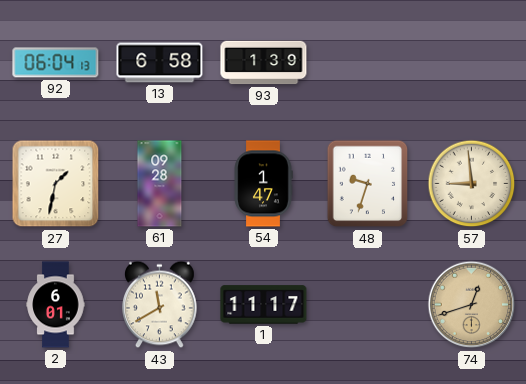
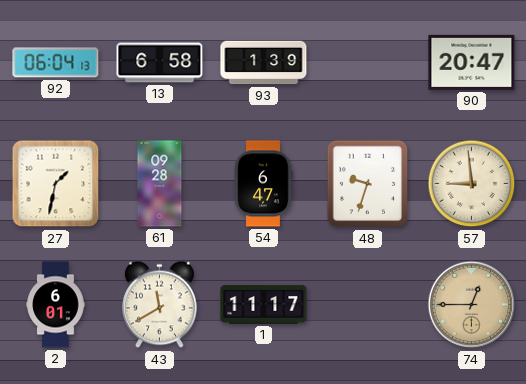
90: none -> 20:47 (472, 62)
54: 1:47 -> 6:47 (263, 184)
74: 12:42 -> 12:45 (472, 305)
